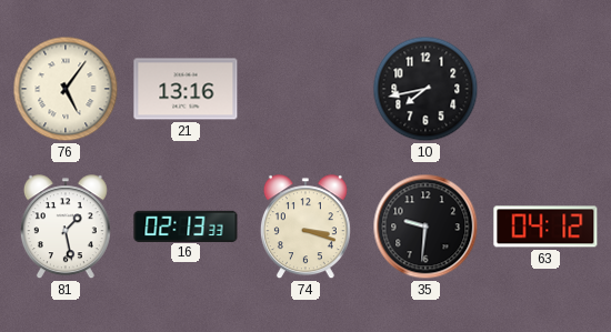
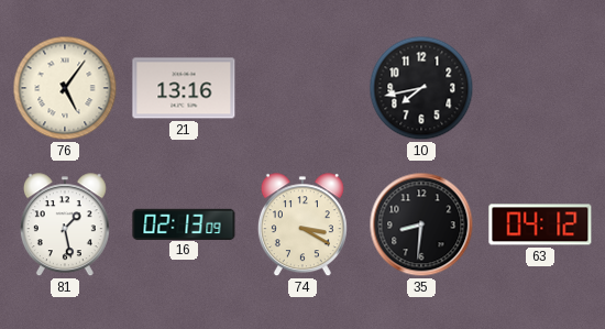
16: 02:13:33 -> 02:13:09 (184, 223)
74: 3:18 -> 3:20 (302, 226)
35: 9:31 -> 8:31 (421, 224)
